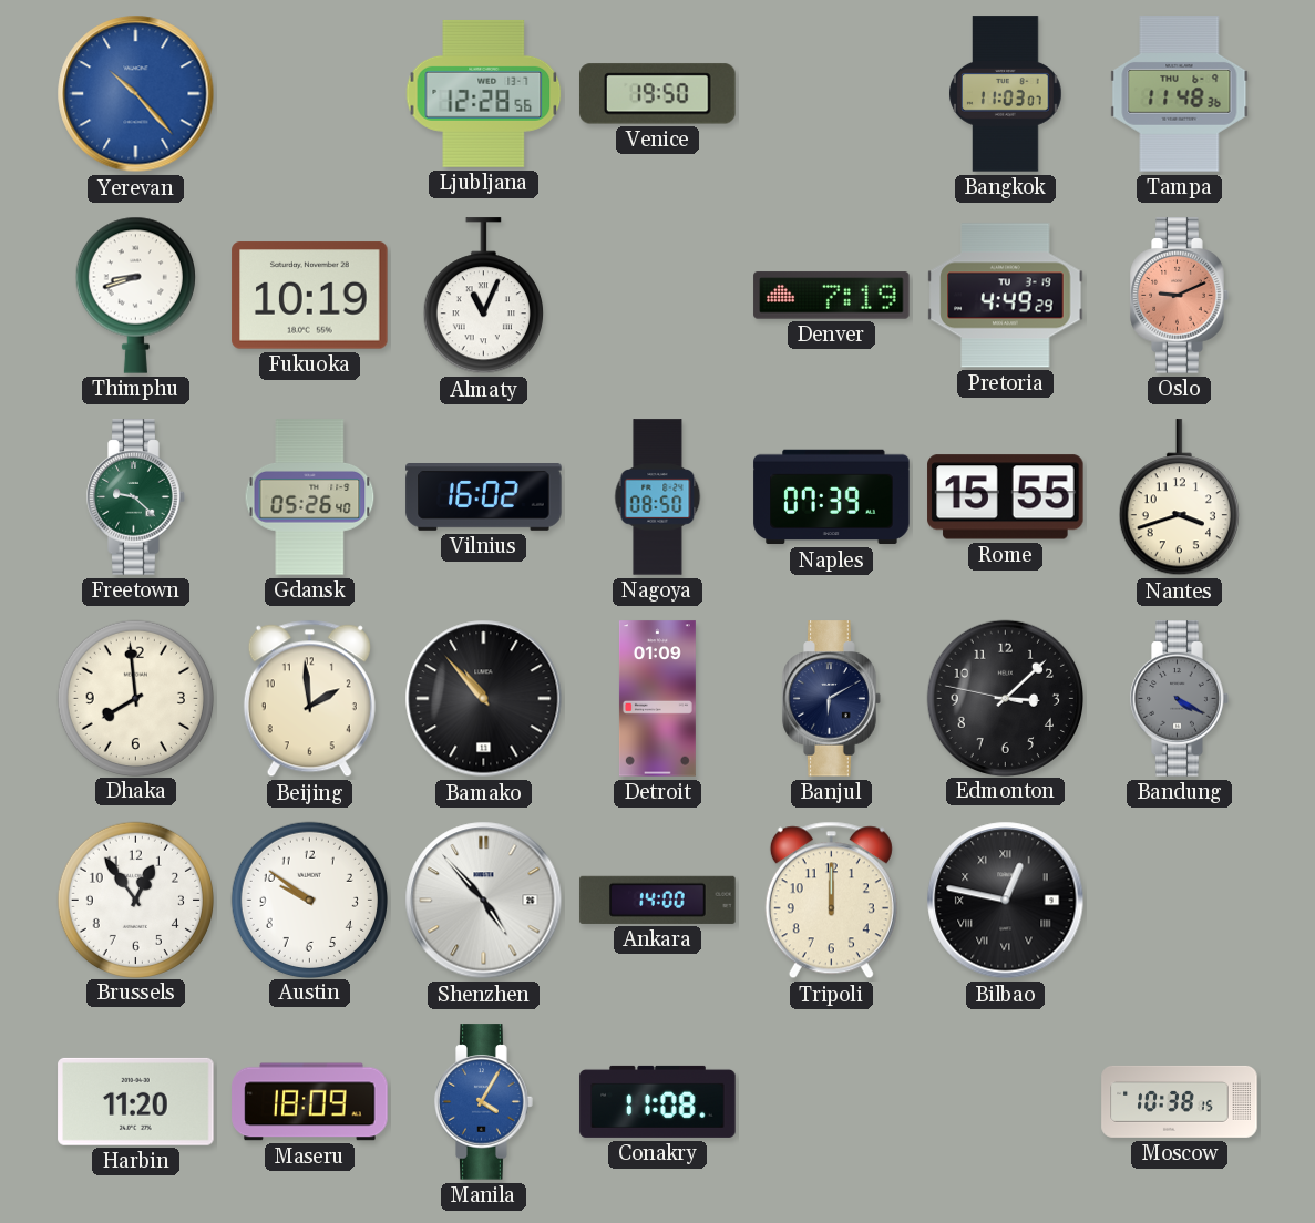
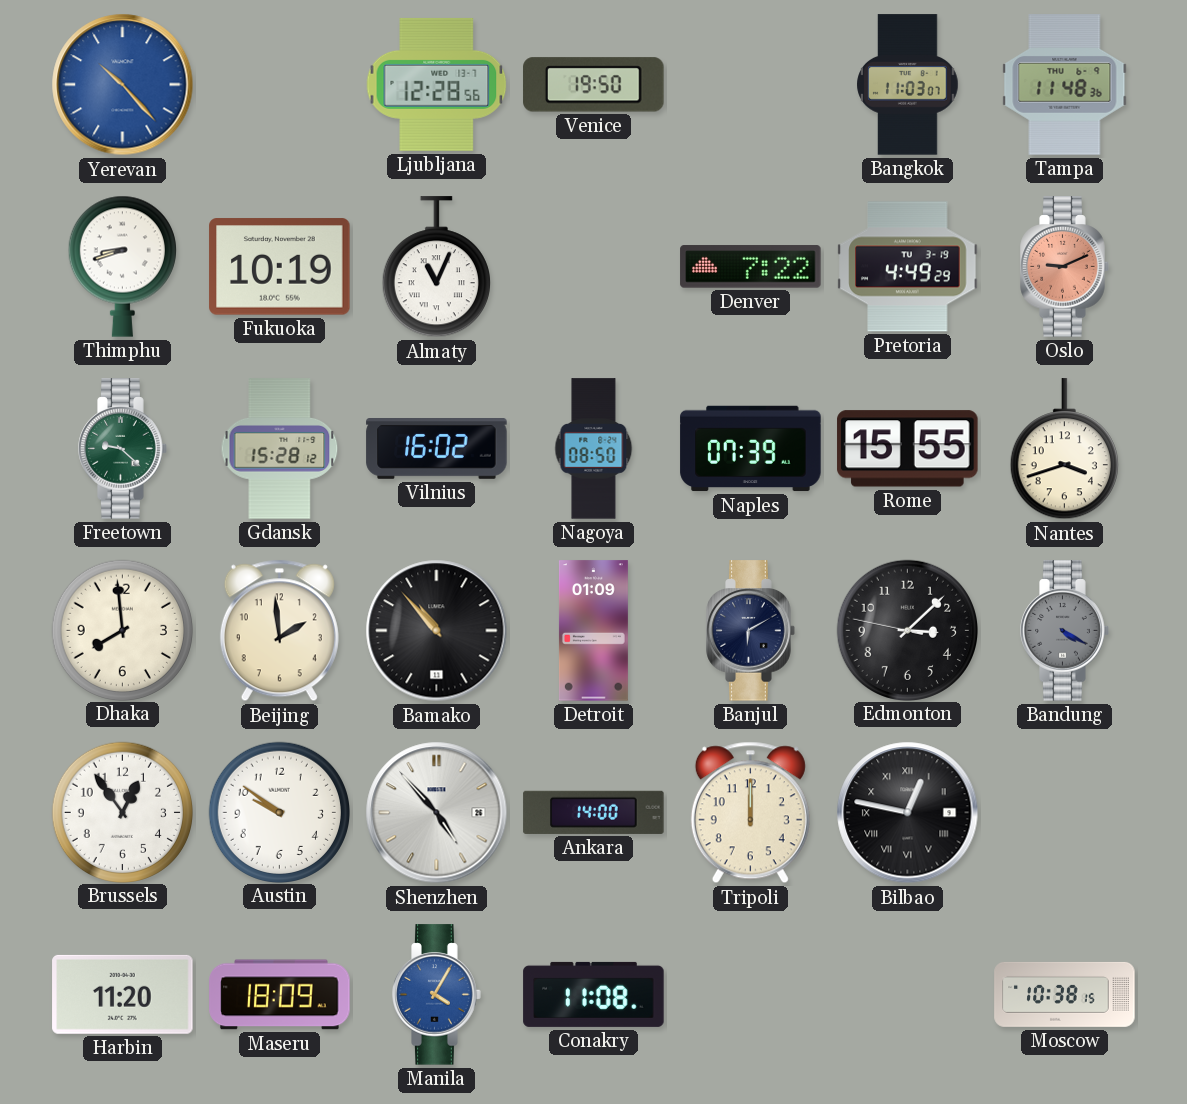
Denver: 7:19 -> 7:22 (751, 267)
Gdansk: 05:26 -> 15:28 (280, 449)
